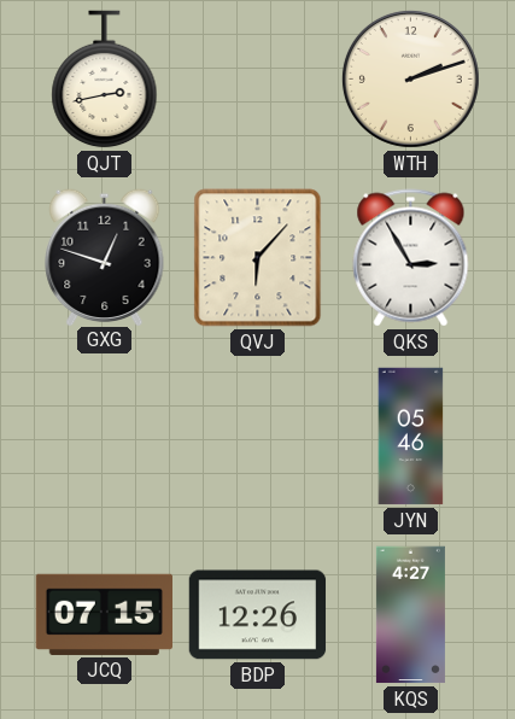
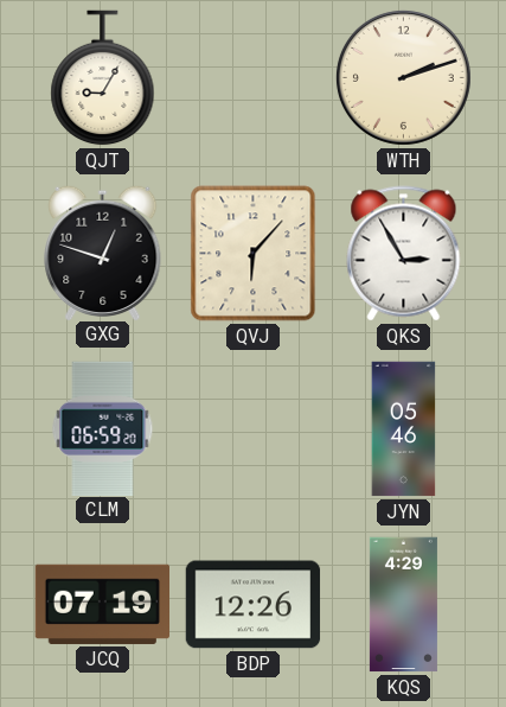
QJT: 2:43 -> 9:05 (103, 78)
CLM: none -> 06:59 (103, 428)
JCQ: 07:15 -> 07:19 (102, 604)
KQS: 4:27 -> 4:29 (403, 605)
